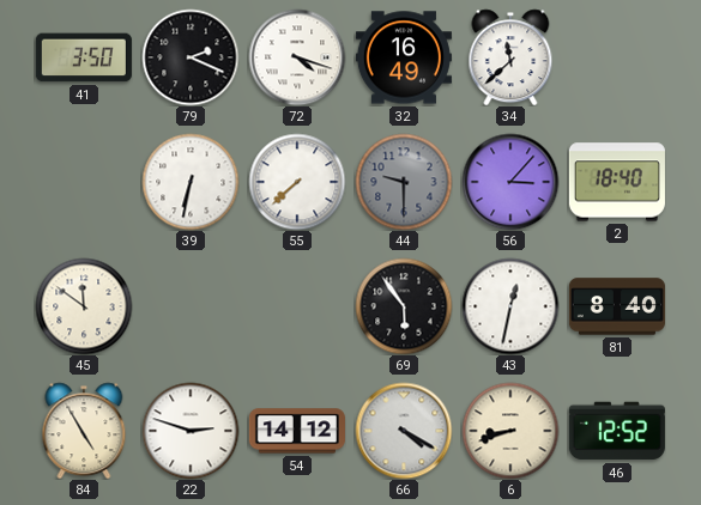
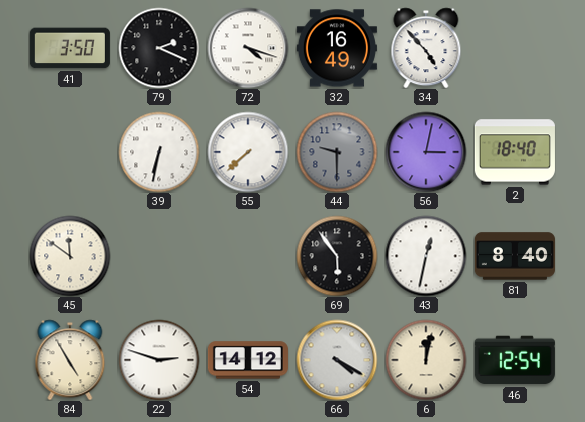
34: 11:38 -> 4:53 (426, 48)
56: 3:07 -> 3:02 (426, 152)
6: 8:42 -> 12:02 (426, 360)
46: 12:52 -> 12:54 (515, 360)
